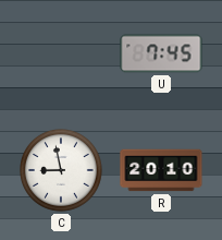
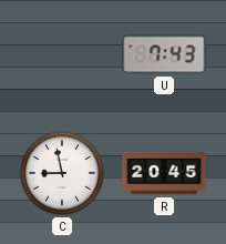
U: 7:45 -> 7:43 (164, 54)
R: 20:10 -> 20:45 (164, 173)
